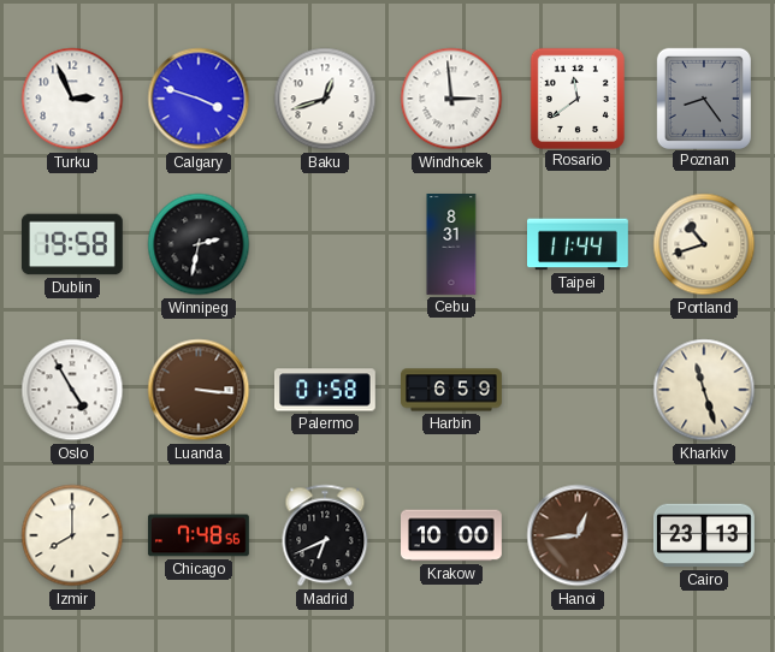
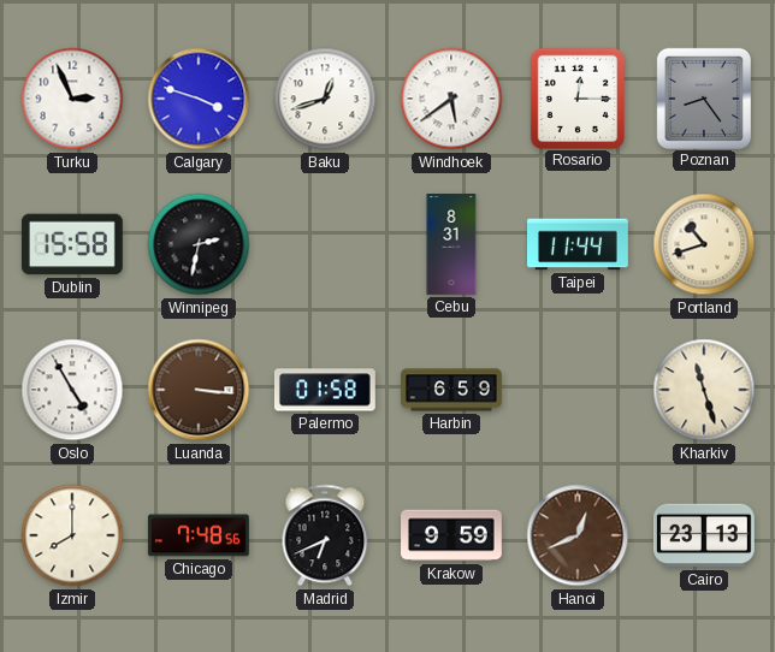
Windhoek: 2:59 -> 5:39 (451, 99)
Rosario: 11:39 -> 12:15 (578, 97)
Dublin: 19:58 -> 15:58 (72, 244)
Krakow: 10:00 -> 9:59 (452, 535)
Hanoi: 12:44 -> 12:41 (578, 535)
